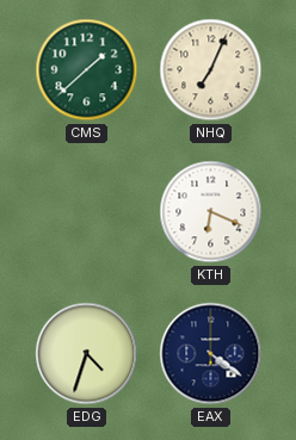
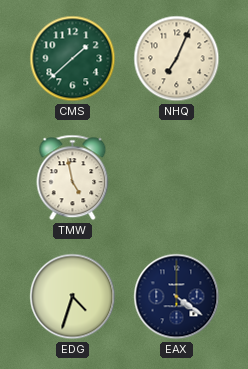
TMW: none -> 4:58 (73, 178)
KTH: 6:19 -> none (211, 212)
